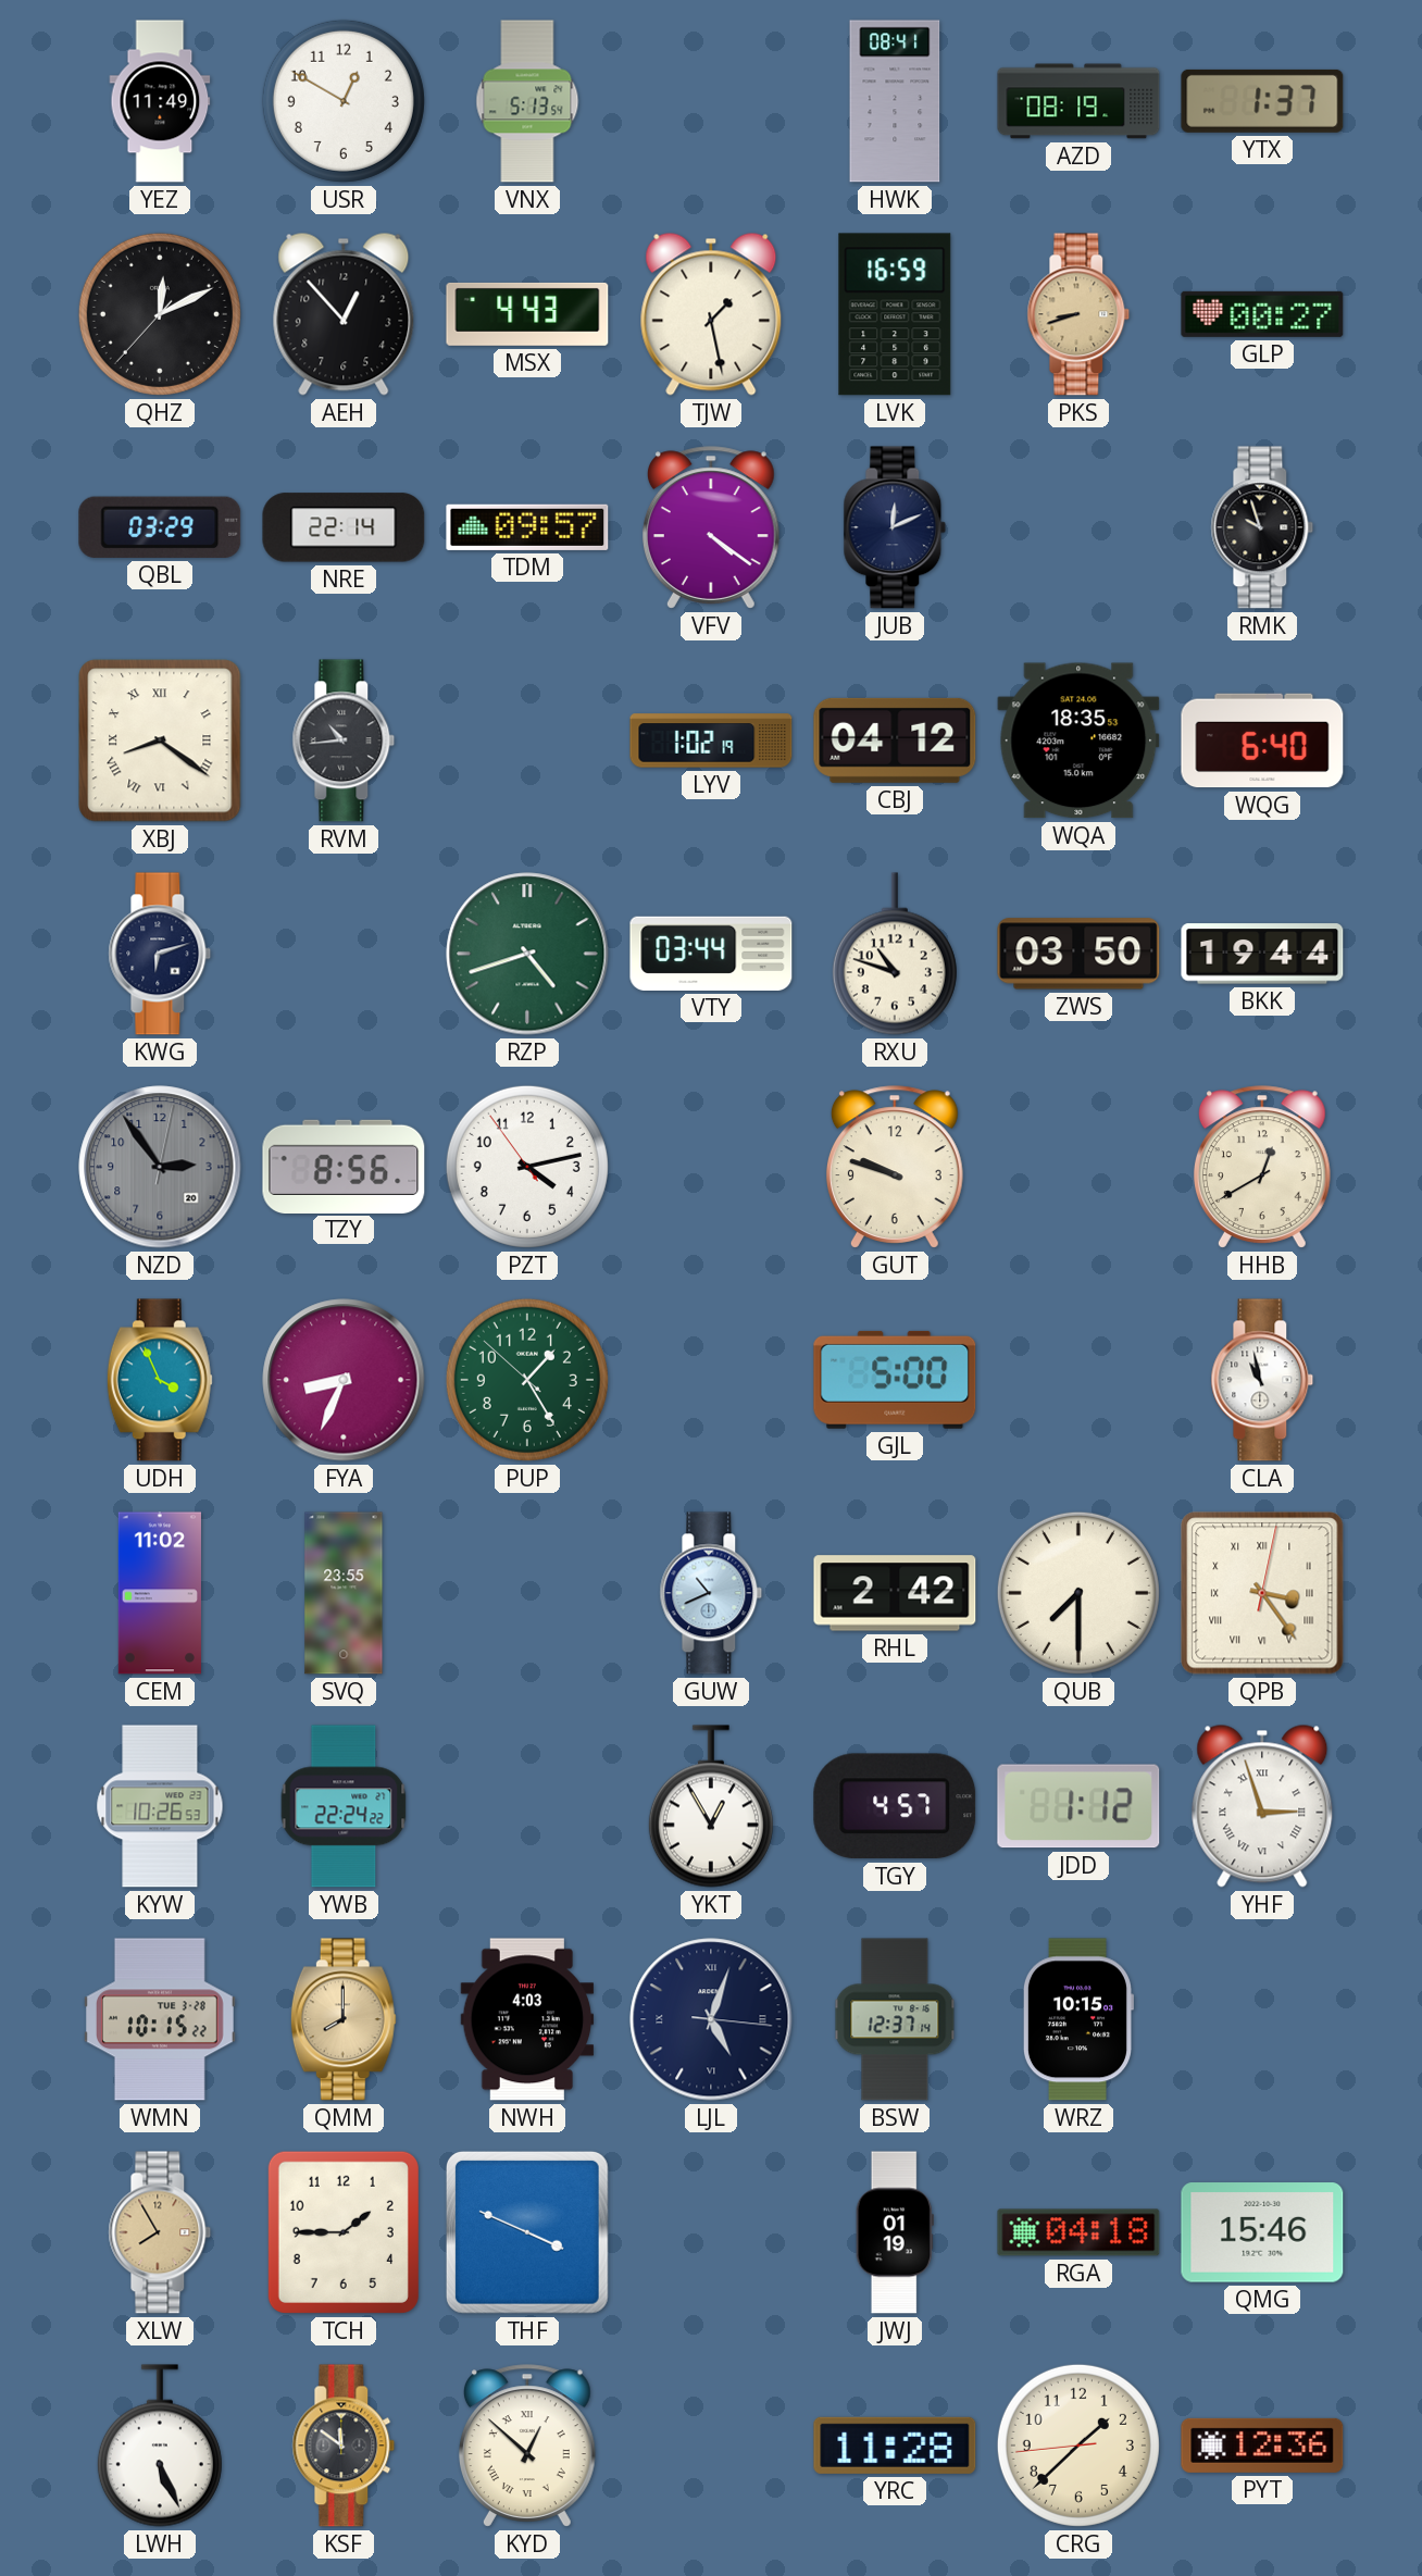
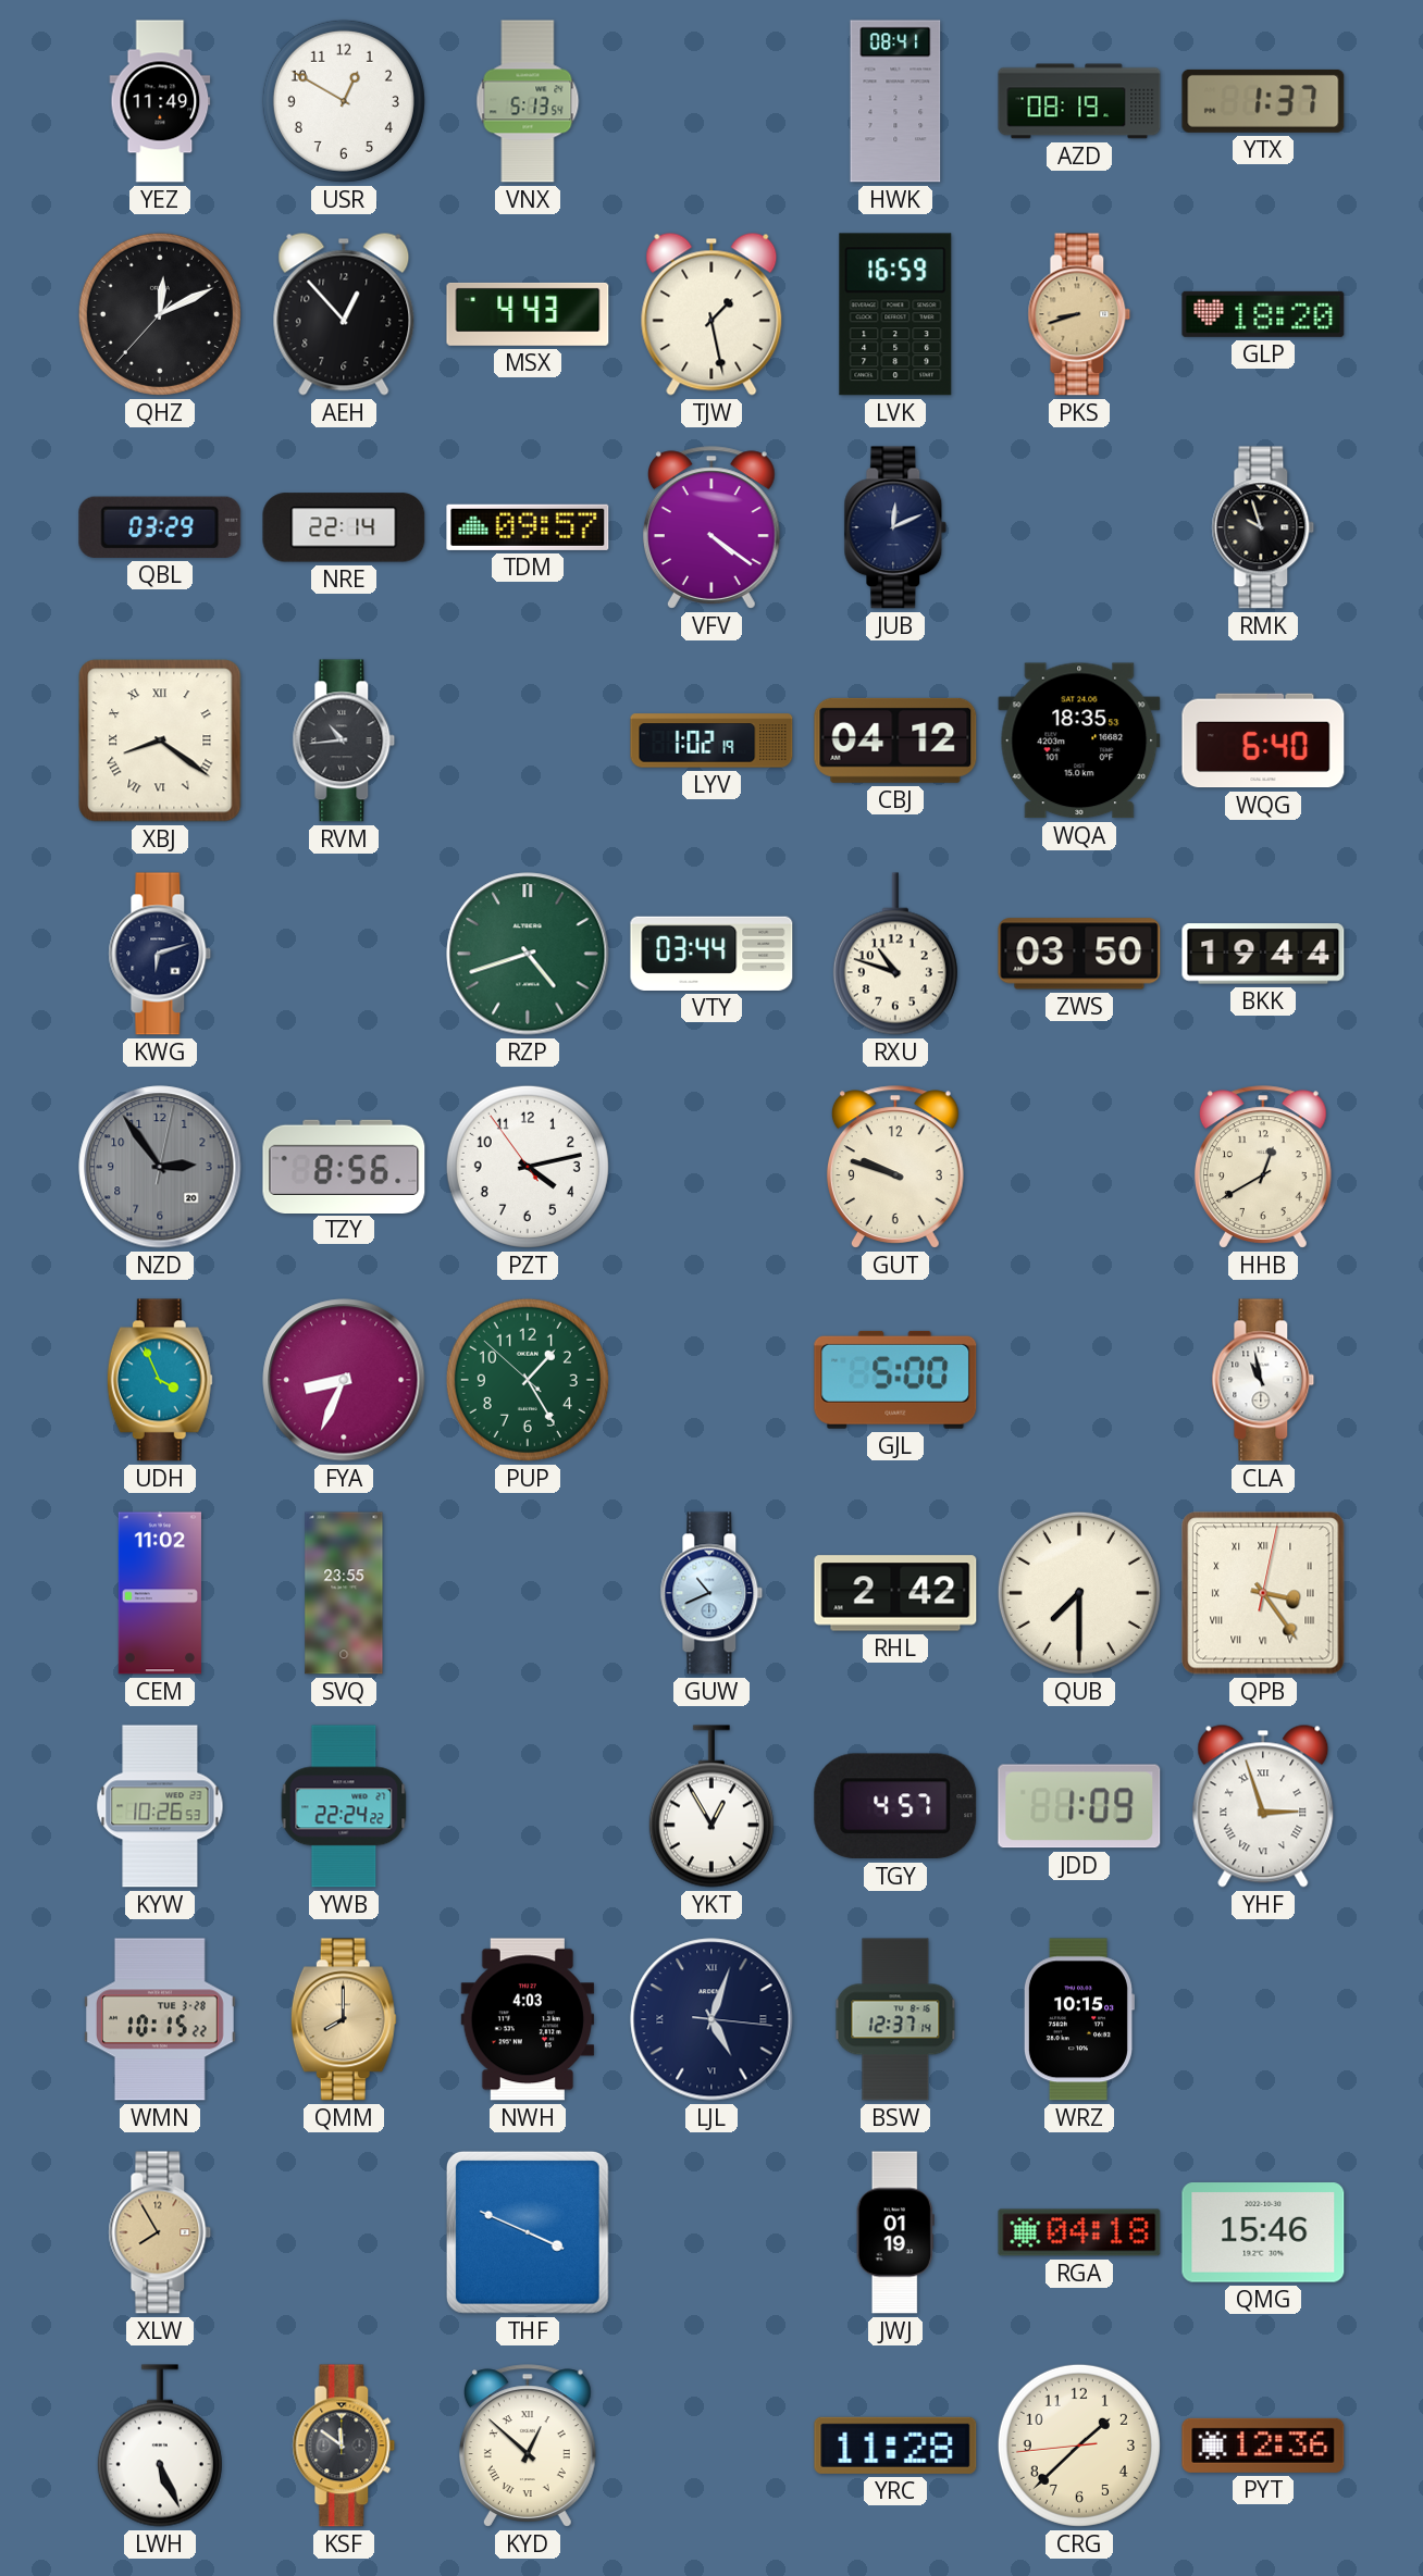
GLP: 00:27 -> 18:20 (1263, 314)
JDD: 1:12 -> 1:09 (1079, 1806)
TCH: 1:45 -> none (344, 2232)
